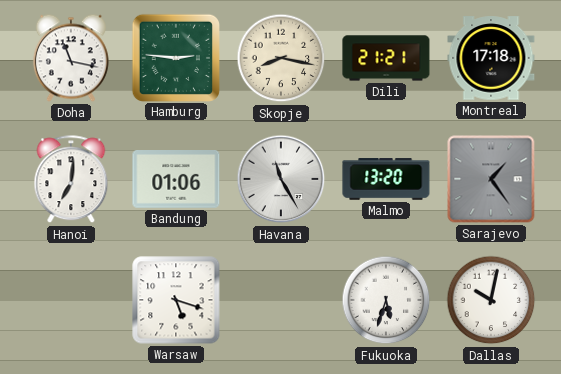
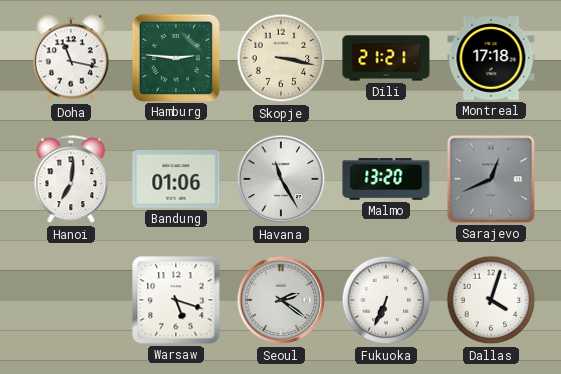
Skopje: 8:17 -> 3:17 (281, 58)
Sarajevo: 1:24 -> 12:41 (491, 179)
Seoul: none -> 2:21 (281, 300)
Fukuoka: 5:33 -> 6:34 (386, 300)
Dallas: 10:02 -> 4:03 (491, 300)
